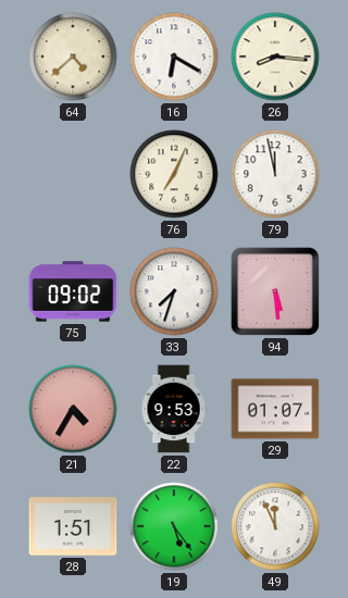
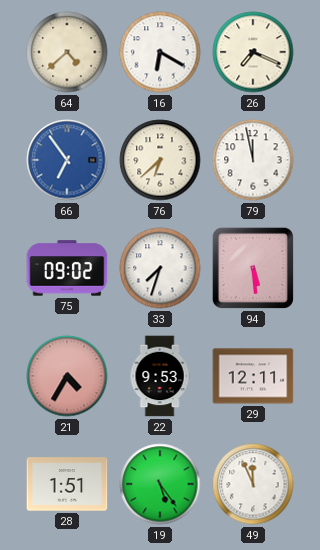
26: 8:16 -> 7:19 (253, 52)
66: none -> 6:54 (67, 160)
76: 7:04 -> 6:38 (160, 160)
29: 01:07 -> 12:11 (253, 376)
